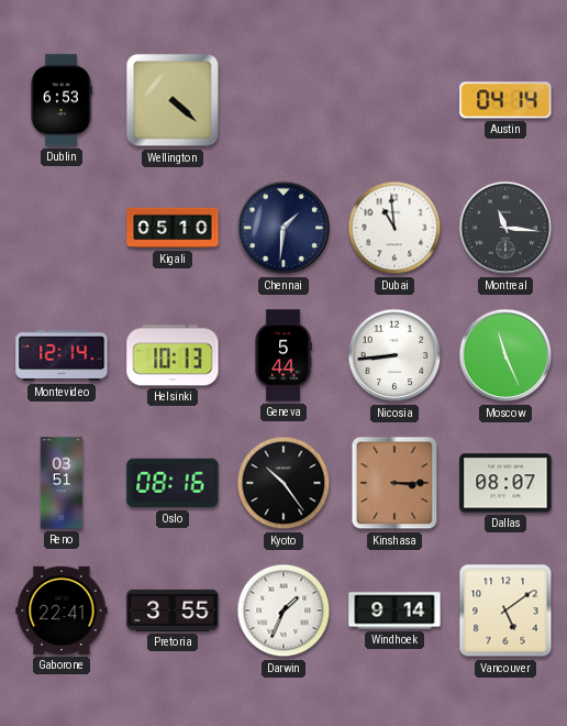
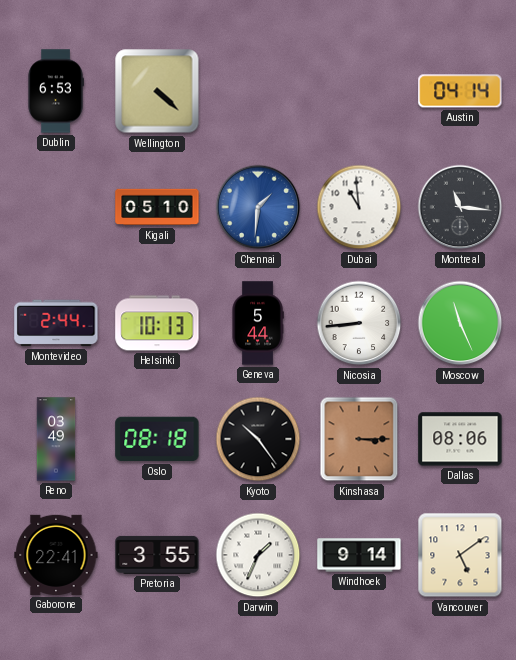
Chennai dial: navy -> blue (258, 207)
Montevideo: 12:14 -> 2:44 (56, 323)
Reno: 03:51 -> 03:49 (56, 439)
Oslo: 08:16 -> 08:18 (157, 439)
Dallas: 08:07 -> 08:06 (460, 439)
